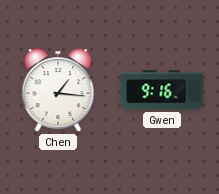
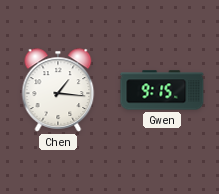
Gwen: 9:16 -> 9:15 (162, 90)
